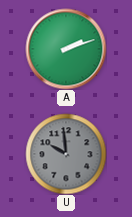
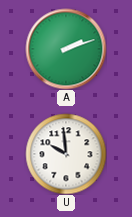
U dial: grey -> white (66, 154)
